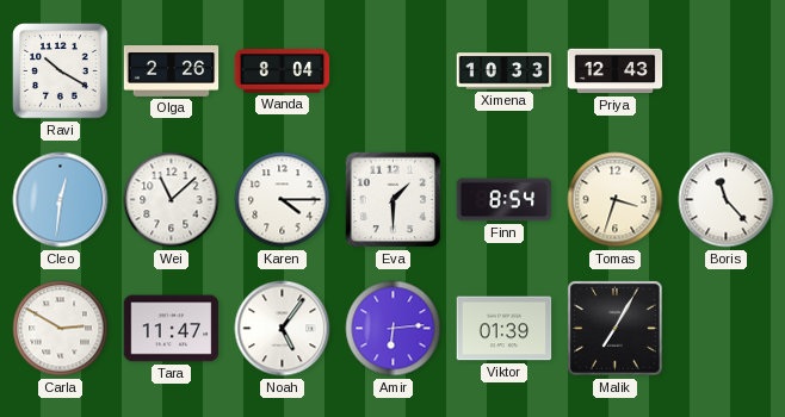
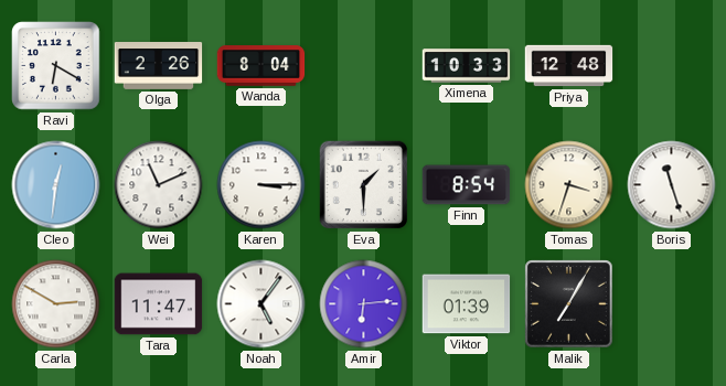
Ravi: 10:20 -> 6:20 (56, 66)
Priya: 12:43 -> 12:48 (569, 66)
Wei: 11:08 -> 11:11 (159, 185)
Karen: 4:15 -> 3:15 (261, 185)
Boris: 11:23 -> 11:27 (672, 185)
